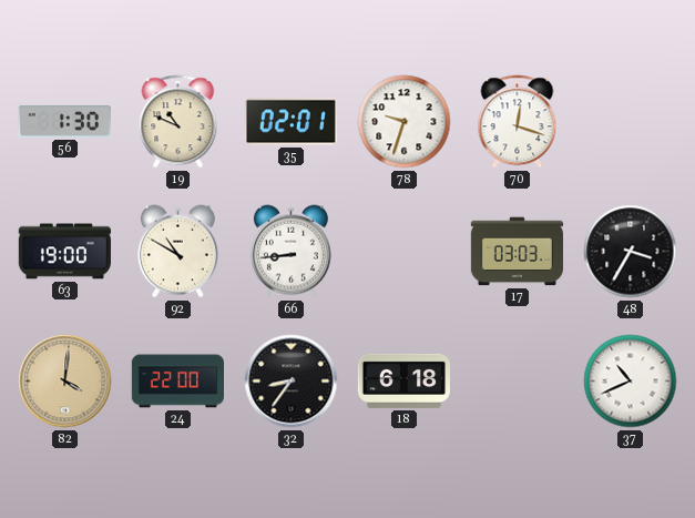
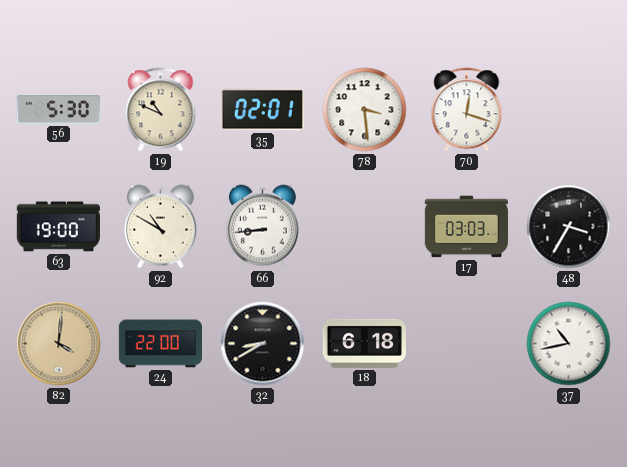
56: 1:30 -> 5:30 (58, 110)
78: 9:33 -> 3:29 (365, 110)
32: 8:36 -> 8:40 (263, 344)
37: 10:41 -> 10:43 (569, 344)
